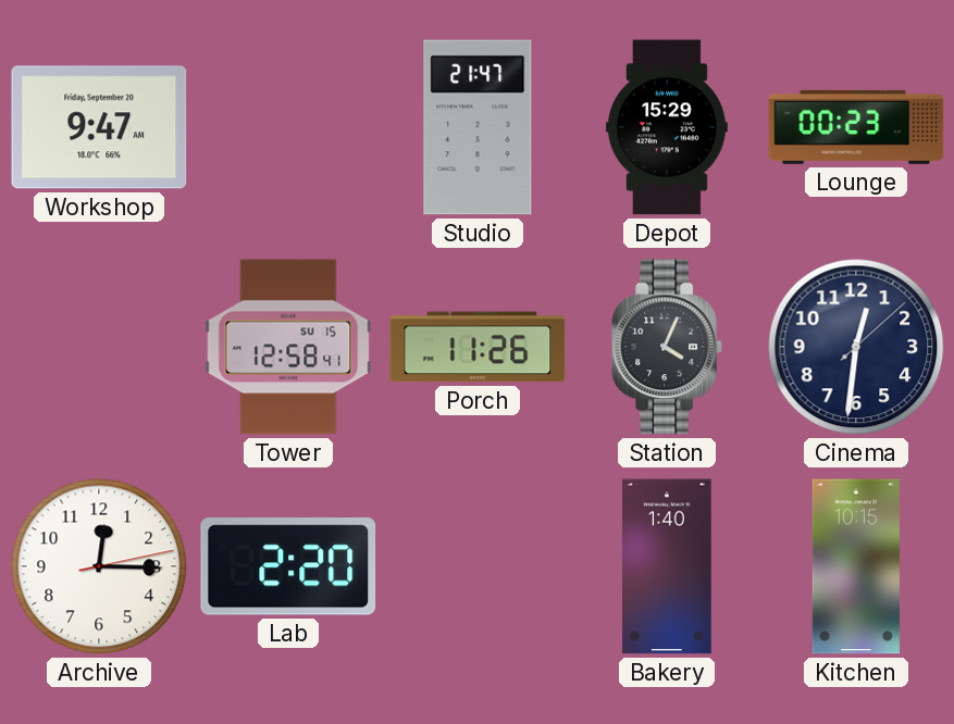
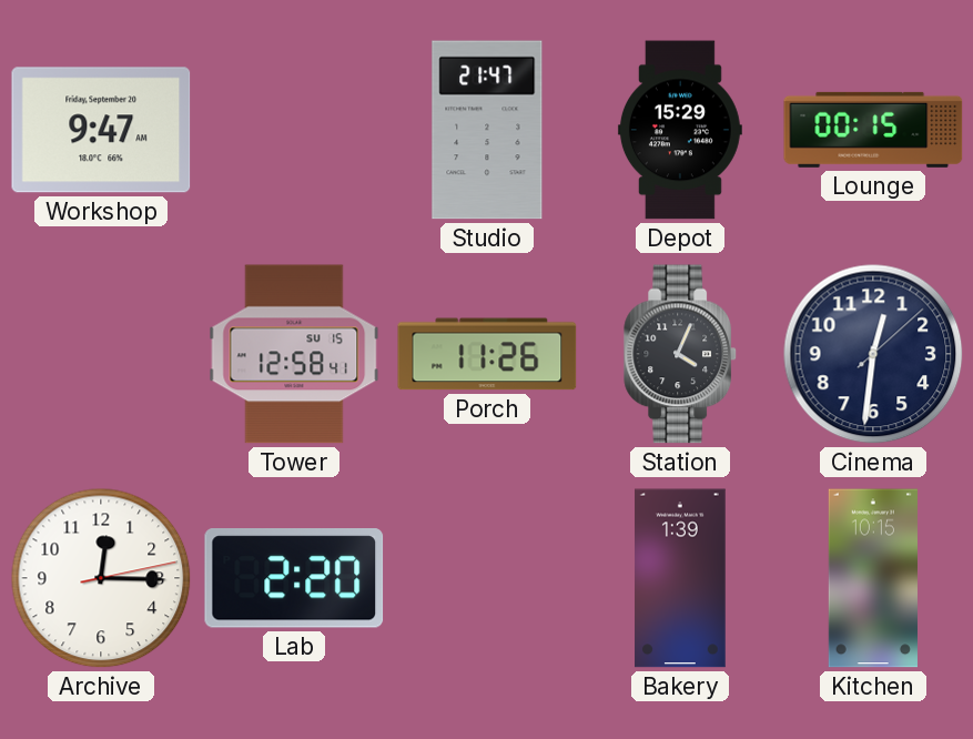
Lounge: 00:23 -> 00:15 (873, 130)
Bakery: 1:40 -> 1:39 (680, 578)
